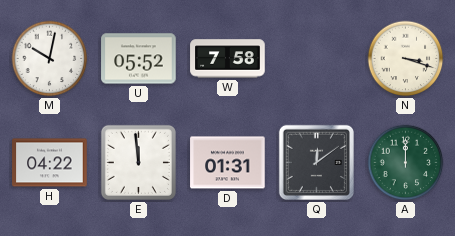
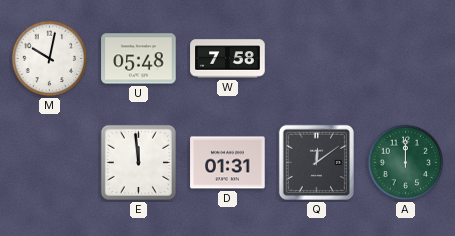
U: 05:52 -> 05:48 (139, 59)
N: 3:18 -> none (406, 59)
H: 04:22 -> none (50, 163)
